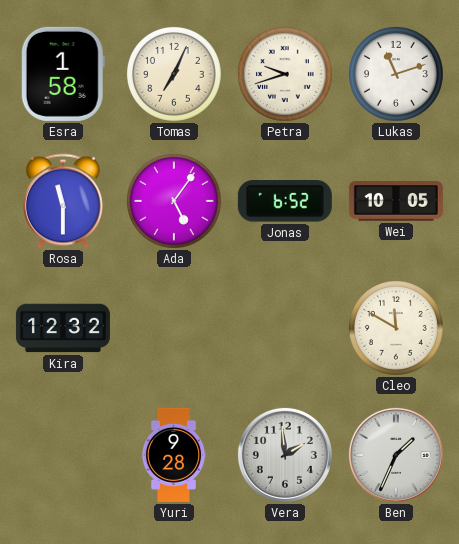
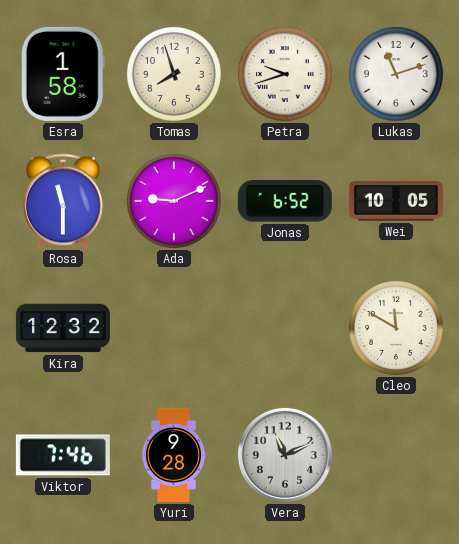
Tomas: 7:04 -> 7:57 (174, 74)
Ada: 5:06 -> 9:11 (174, 201)
Viktor: none -> 7:46 (63, 455)
Vera: 1:59 -> 11:11 (285, 455)
Ben: 1:34 -> none (396, 455)
